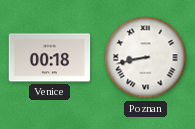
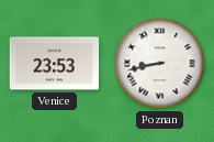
Venice: 00:18 -> 23:53 (55, 64)
